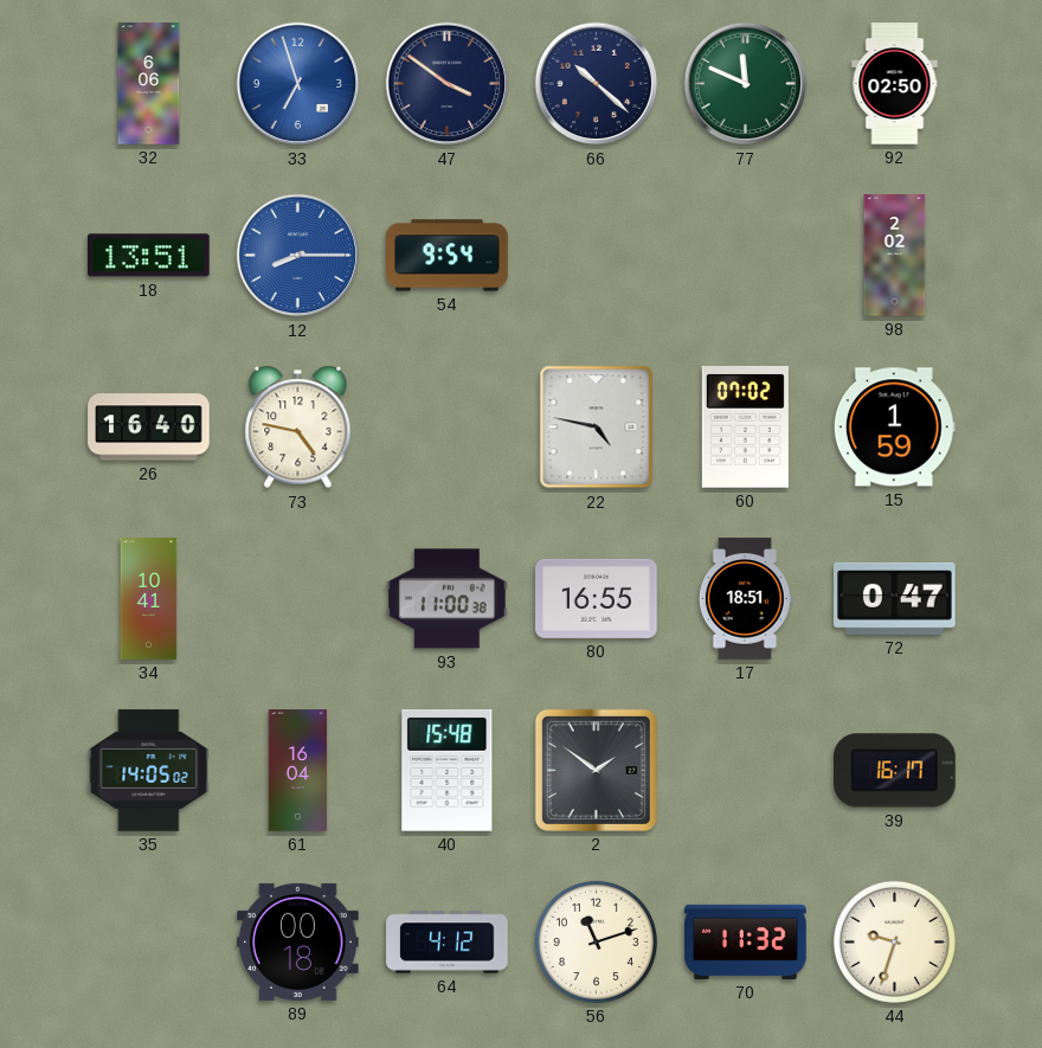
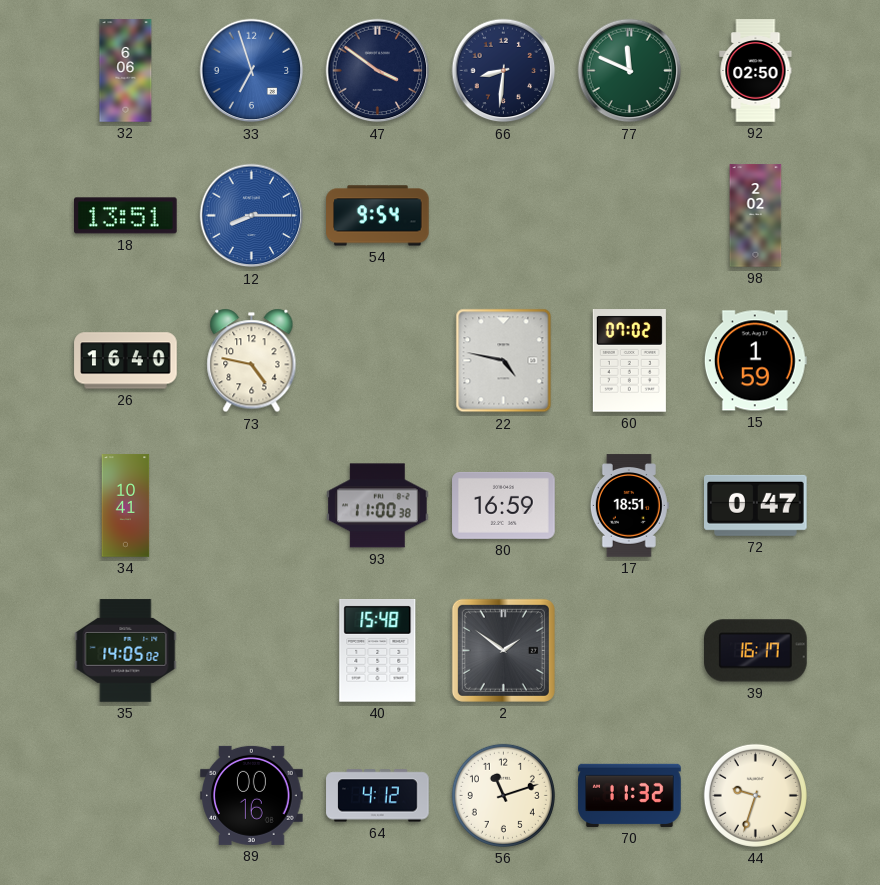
66: 10:22 -> 8:31 (504, 71)
80: 16:55 -> 16:59 (504, 505)
61: 16:04 -> none (298, 771)
89: 00:18 -> 00:16 (252, 795)
